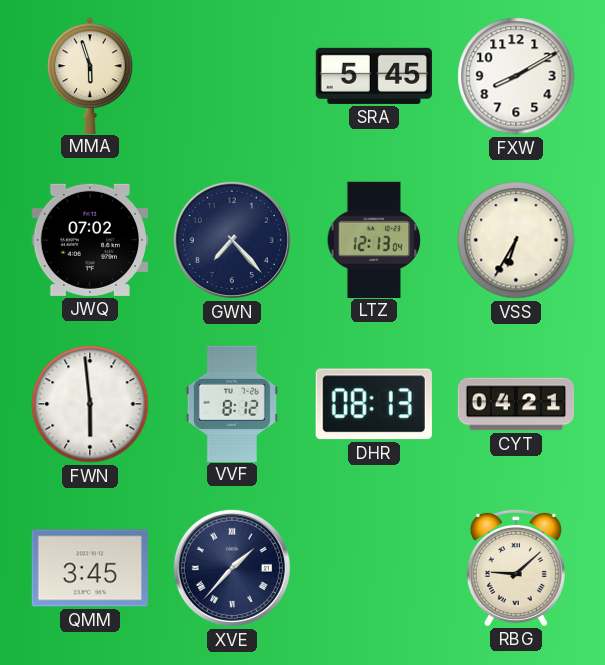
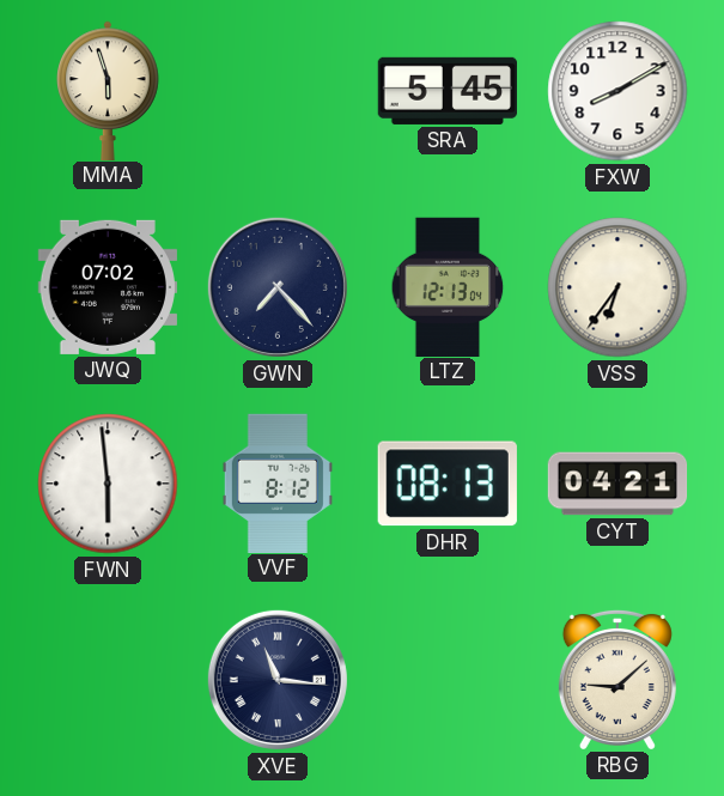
VSS: 6:35 -> 6:36 (617, 287)
QMM: 3:45 -> none (89, 568)
XVE: 1:37 -> 11:16 (278, 680)
